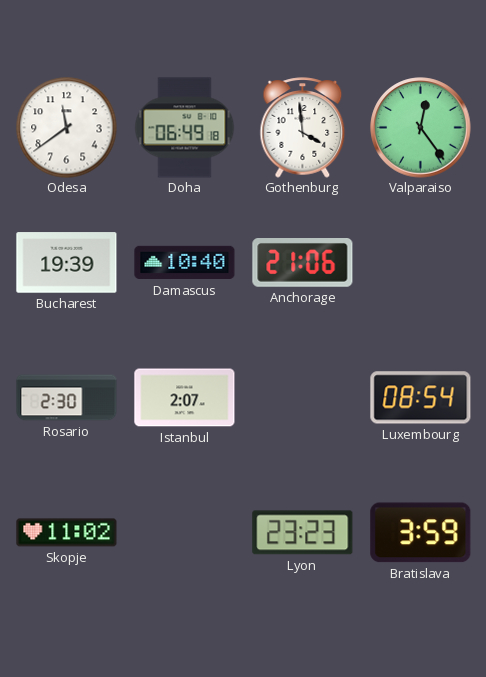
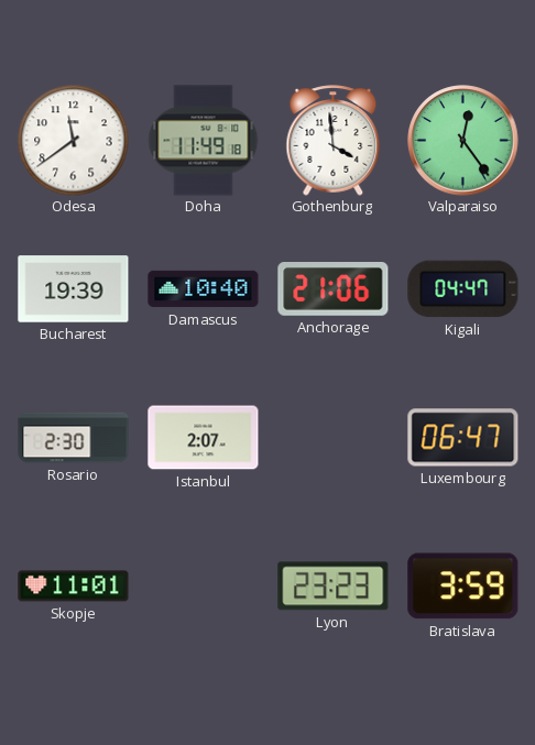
Doha: 06:49 -> 11:49 (204, 141)
Kigali: none -> 04:47 (463, 289)
Luxembourg: 08:54 -> 06:47 (463, 438)
Skopje: 11:02 -> 11:01 (74, 587)
